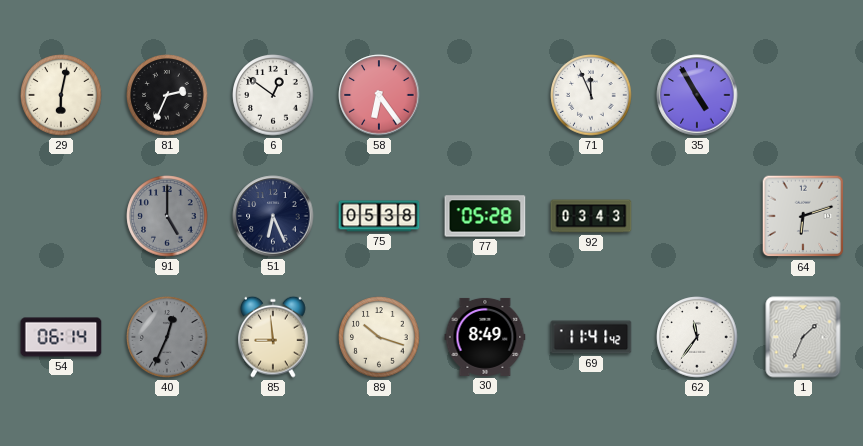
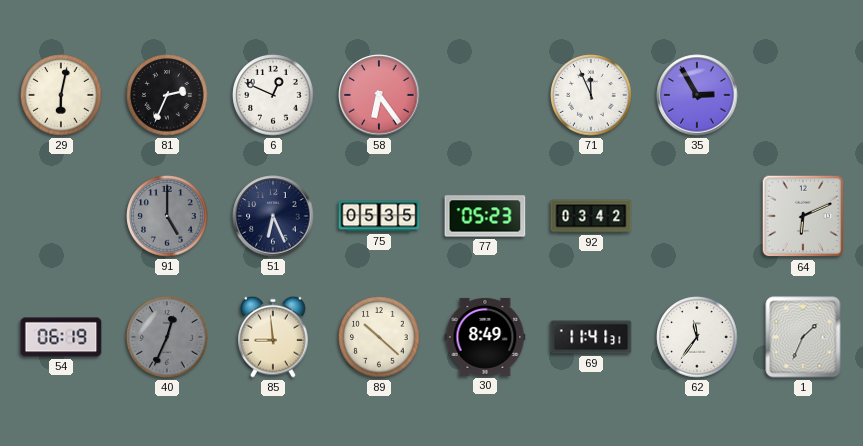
6: 12:51 -> 12:49 (273, 95)
35: 4:55 -> 2:55 (697, 95)
75: 05:38 -> 05:35 (379, 216)
77: 05:28 -> 05:23 (485, 216)
92: 03:43 -> 03:42 (591, 216)
64: 6:12 -> 6:11 (803, 216)
54: 06:14 -> 06:19 (61, 337)
89: 10:18 -> 10:22 (379, 337)
69: 11:41:42 -> 11:41:31 (591, 337)
